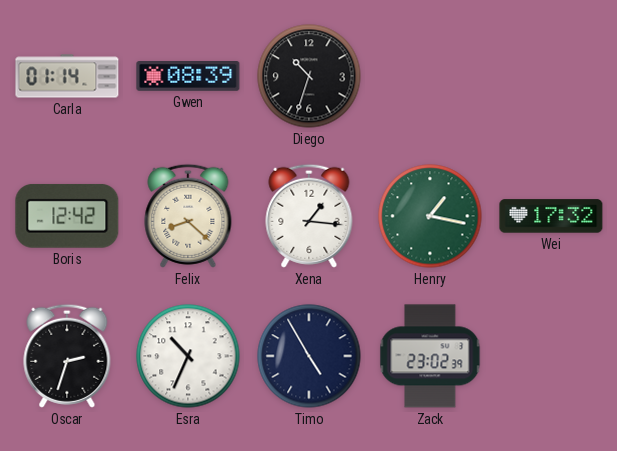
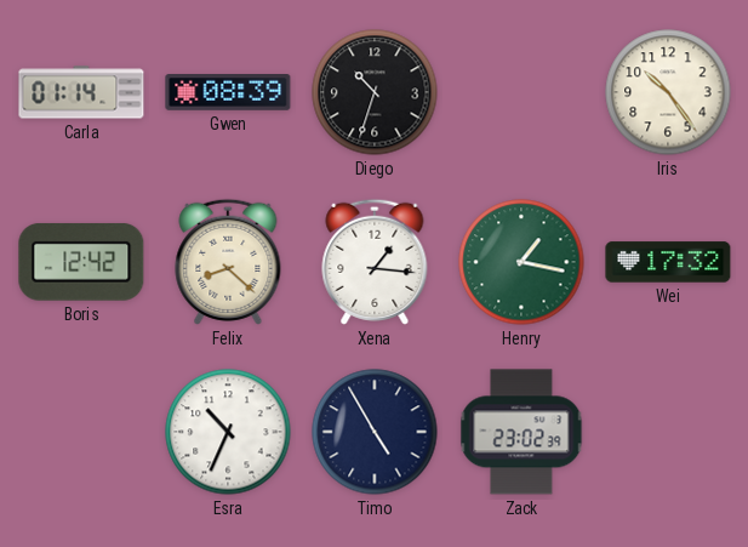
Iris: none -> 10:24 (668, 92)
Oscar: 2:33 -> none (67, 356)
